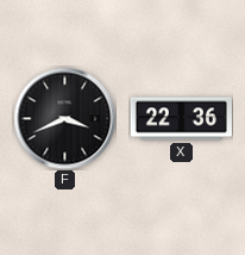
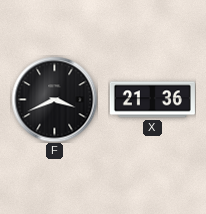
X: 22:36 -> 21:36 (152, 100)
